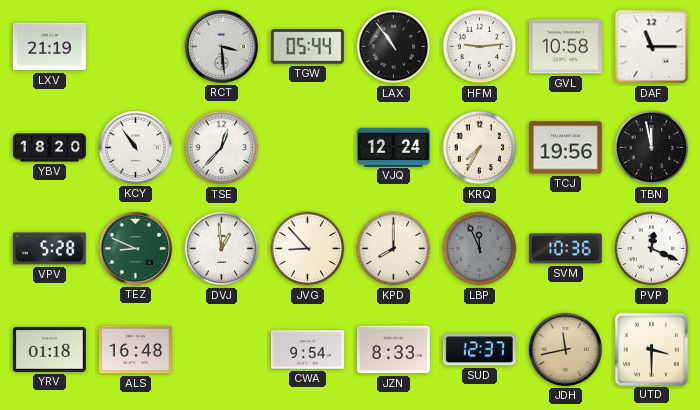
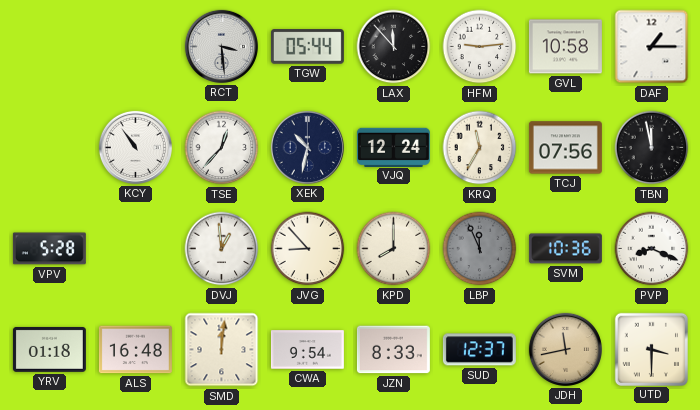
LXV: 21:19 -> none (49, 47)
LAX: 10:54 -> 11:53 (394, 47)
DAF: 11:15 -> 1:15 (652, 47)
YBV: 18:20 -> none (49, 148)
XEK: none -> 10:32 (307, 147)
KRQ: 7:35 -> 11:35 (480, 148)
TCJ: 19:56 -> 07:56 (565, 148)
TEZ: 8:49 -> none (135, 248)
PVP: 12:19 -> 8:19 (652, 249)
SMD: none -> 12:01 (222, 350)
